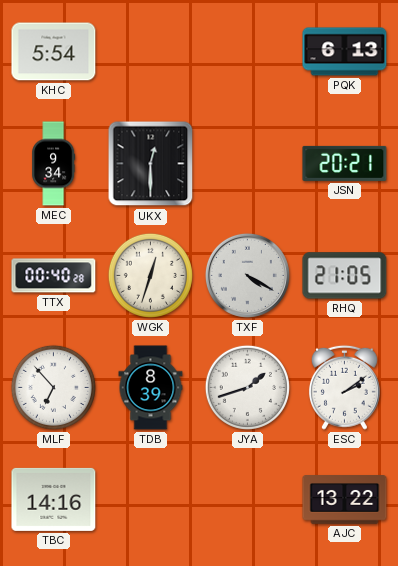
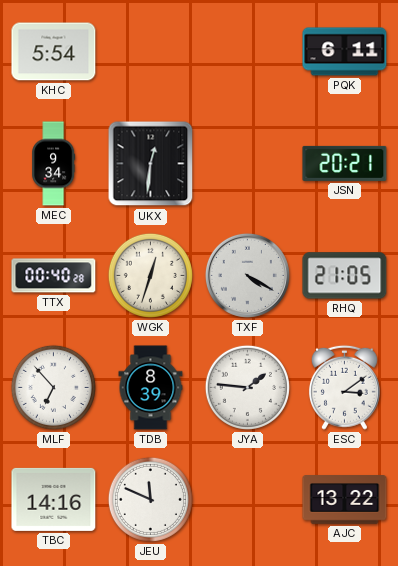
PQK: 6:13 -> 6:11 (345, 52)
UKX: 12:30 -> 12:31 (151, 164)
JYA: 1:42 -> 1:46 (247, 387)
ESC: 2:09 -> 3:09 (344, 387)
JEU: none -> 11:49 (150, 499)
